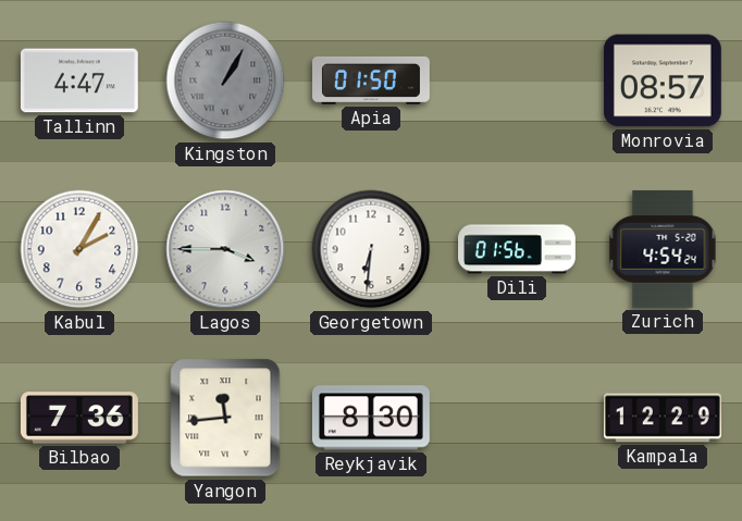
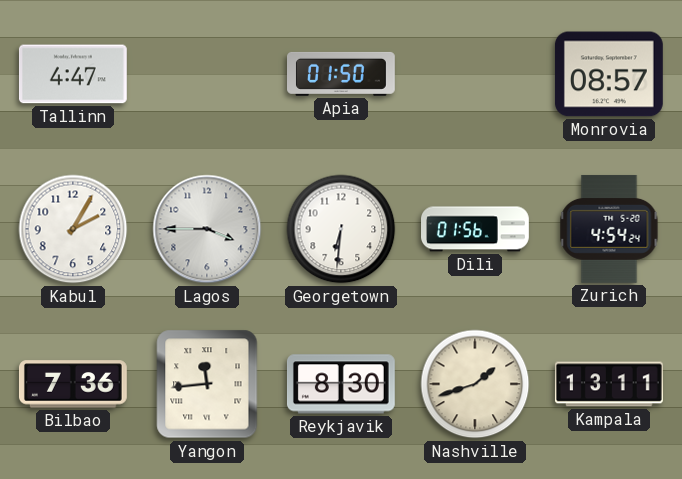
Kingston: 1:05 -> none (225, 80)
Nashville: none -> 1:42 (475, 384)
Kampala: 12:29 -> 13:11 (609, 384)
